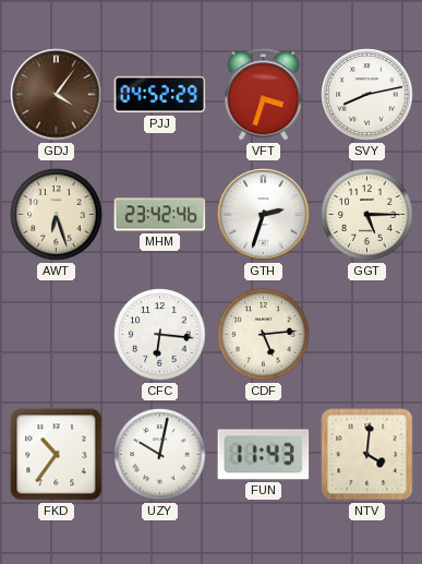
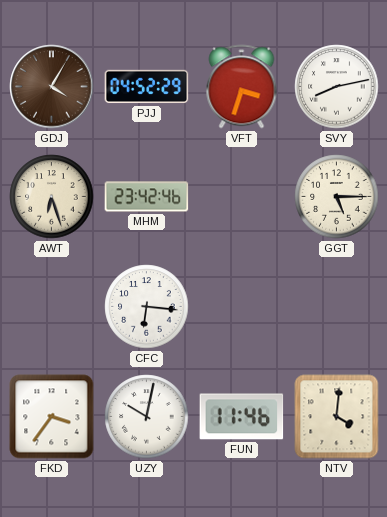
GDJ: 4:06 -> 4:05 (52, 87)
GTH: 2:33 -> none (264, 215)
CDF: 5:14 -> none (264, 335)
FKD: 10:36 -> 3:36 (52, 417)
FUN: 11:43 -> 11:46 (242, 417)
